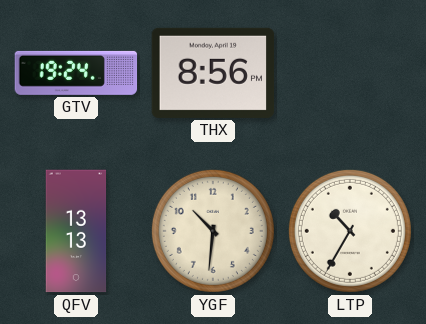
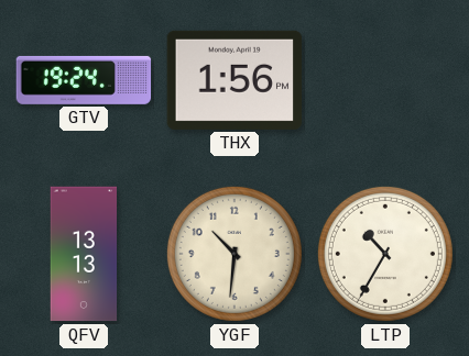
THX: 8:56 -> 1:56 (234, 80)
